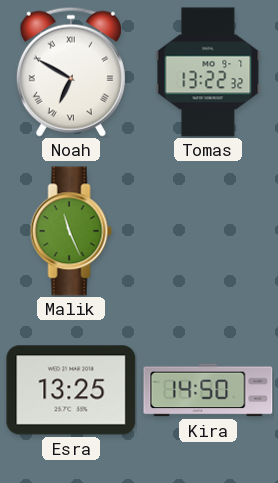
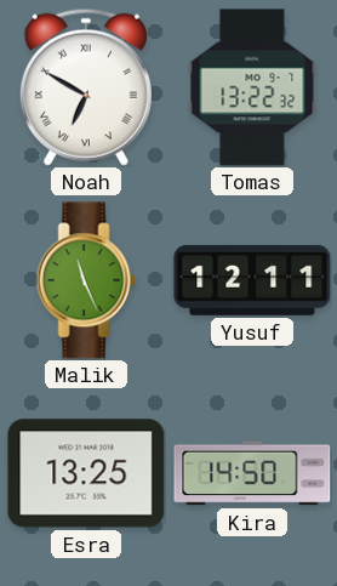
Yusuf: none -> 12:11 (252, 280)
